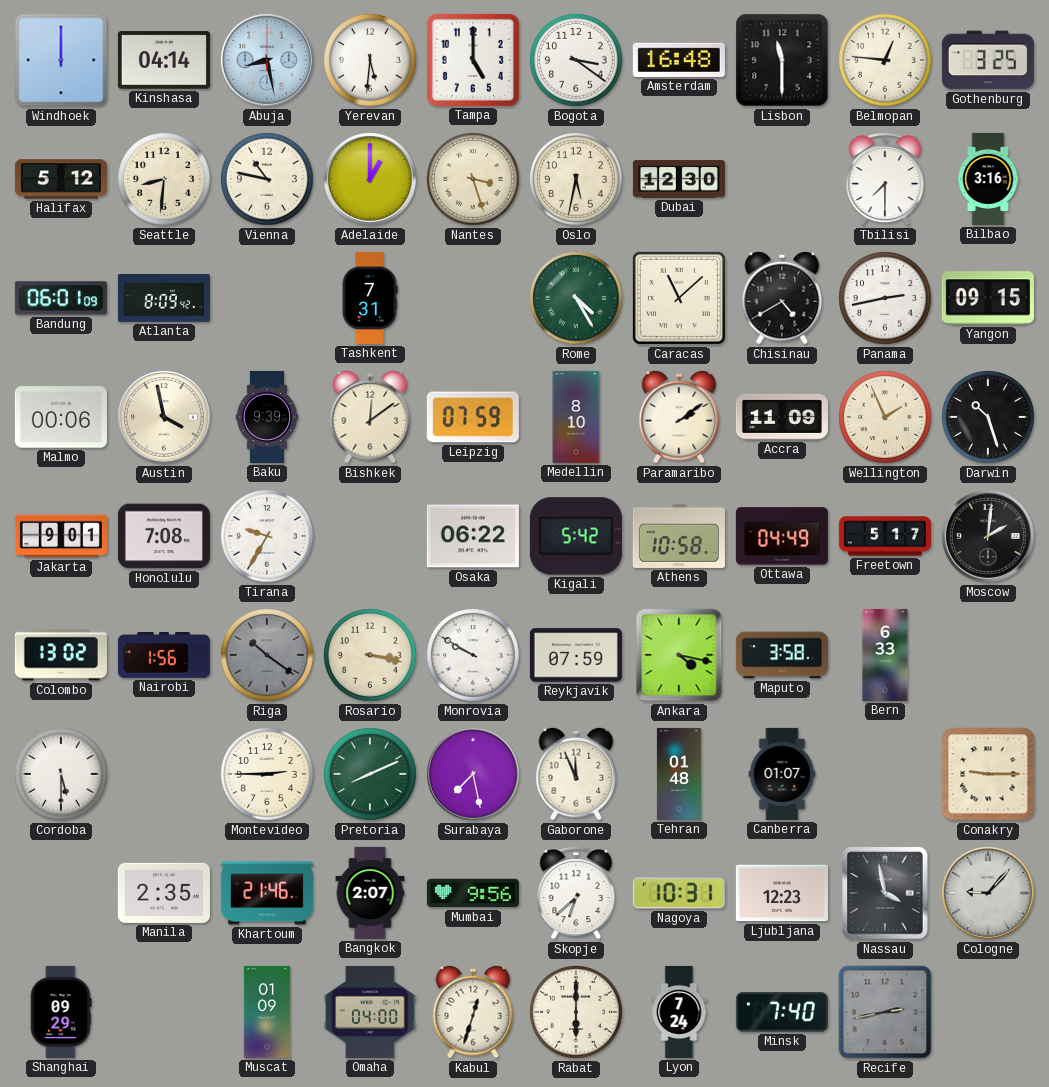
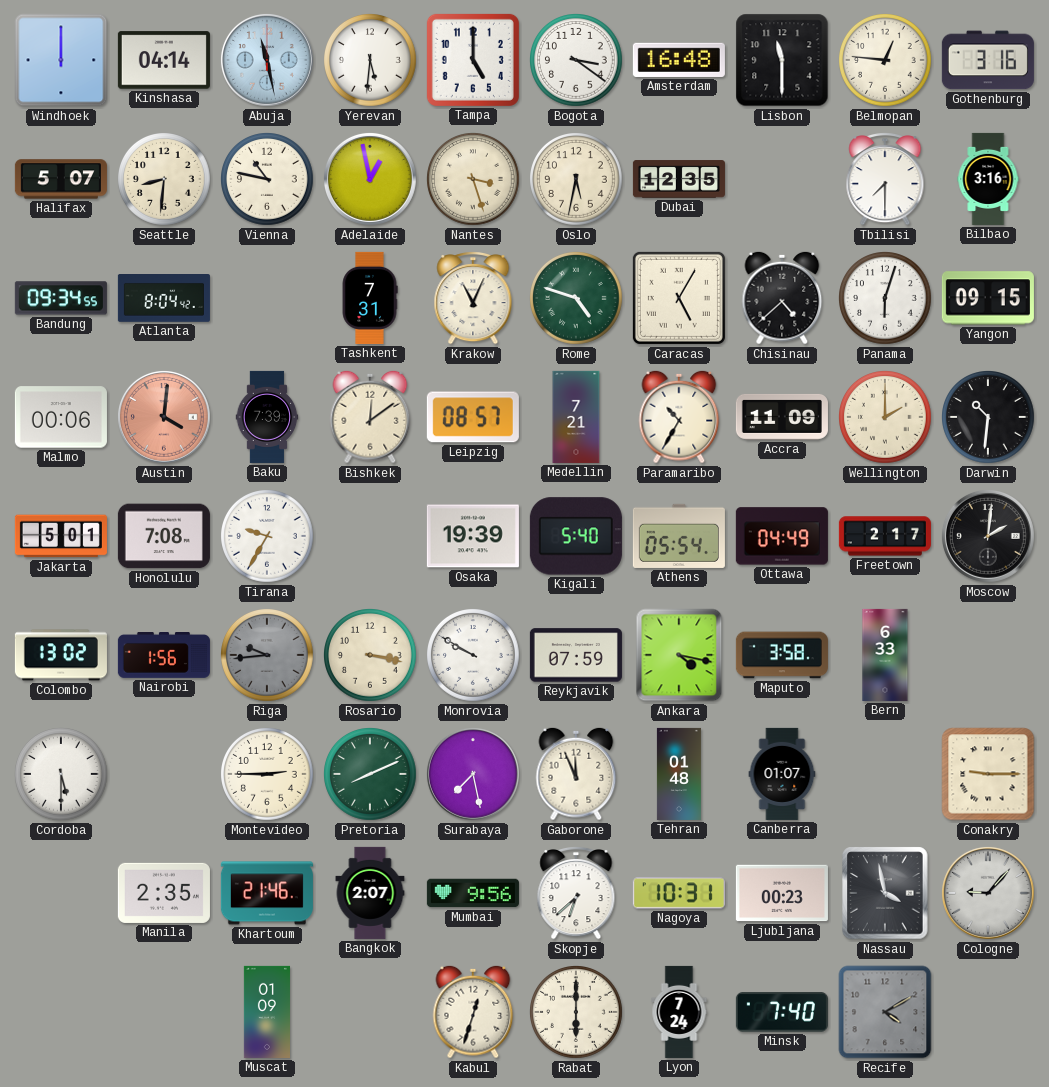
Abuja: 8:28 -> 11:28 (267, 60)
Gothenburg: 3:25 -> 3:16 (988, 60)
Halifax: 5:12 -> 5:07 (61, 179)
Adelaide: 1:00 -> 12:58 (370, 179)
Dubai: 12:30 -> 12:35 (679, 179)
Bandung: 06:01 -> 09:34 (61, 298)
Atlanta: 8:09 -> 8:04 (164, 299)
Krakow: none -> 11:04 (473, 299)
Rome: 4:25 -> 4:48 (577, 299)
Caracas: 11:08 -> 5:05 (679, 298)
Chisinau: 4:40 -> 4:38 (782, 298)
Panama: 2:43 -> 6:03 (886, 299)
Austin: 3:58 -> 4:01 (164, 417)
Austin dial: cream -> salmon (164, 417)
Baku: 9:39 -> 7:39 (267, 417)
Leipzig: 07:59 -> 08:57 (473, 417)
Medellin: 8:10 -> 7:21 (576, 417)
Paramaribo: 2:09 -> 10:35 (679, 417)
Wellington: 1:56 -> 2:00 (886, 418)
Darwin: 10:27 -> 10:31 (989, 418)
Jakarta: 9:01 -> 5:01 (61, 536)
Osaka: 06:22 -> 19:39 (473, 536)
Kigali: 5:42 -> 5:40 (576, 536)
Athens: 10:58 -> 05:54 (679, 536)
Freetown: 5:17 -> 2:17 (885, 536)
Riga: 10:21 -> 9:44 (268, 656)
Ljubljana: 12:23 -> 00:23 (782, 893)
Shanghai: 09:29 -> none (61, 1012)
Omaha: 04:00 -> none (370, 1012)
Recife: 2:43 -> 4:10 (885, 1012)
